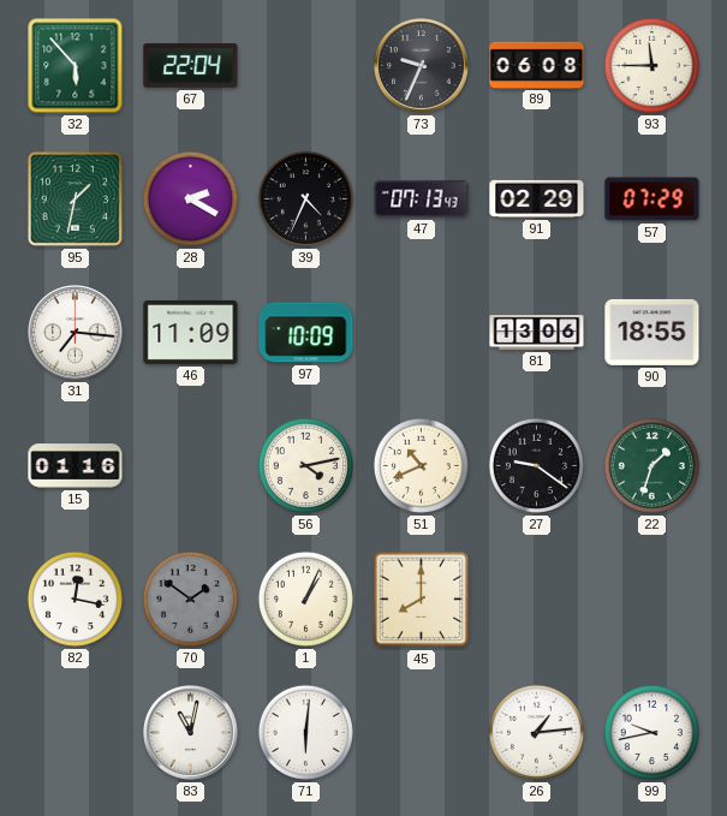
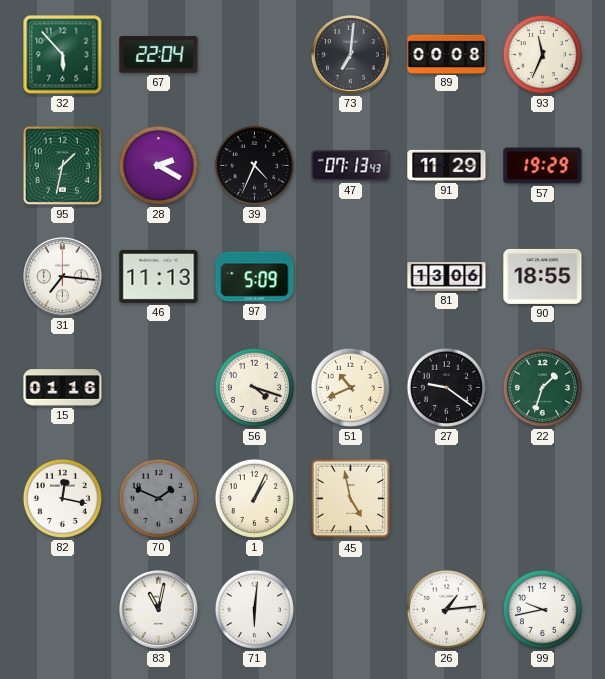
73: 9:34 -> 7:01 (351, 55)
89: 06:08 -> 00:08 (447, 54)
93: 11:45 -> 11:34 (542, 54)
91: 02:29 -> 11:29 (447, 165)
57: 07:29 -> 19:29 (543, 166)
46: 11:09 -> 11:13 (159, 276)
97: 10:09 -> 5:09 (255, 277)
56: 4:13 -> 4:18 (254, 387)
70: 1:51 -> 1:49 (158, 498)
45: 8:00 -> 4:58 (351, 499)
